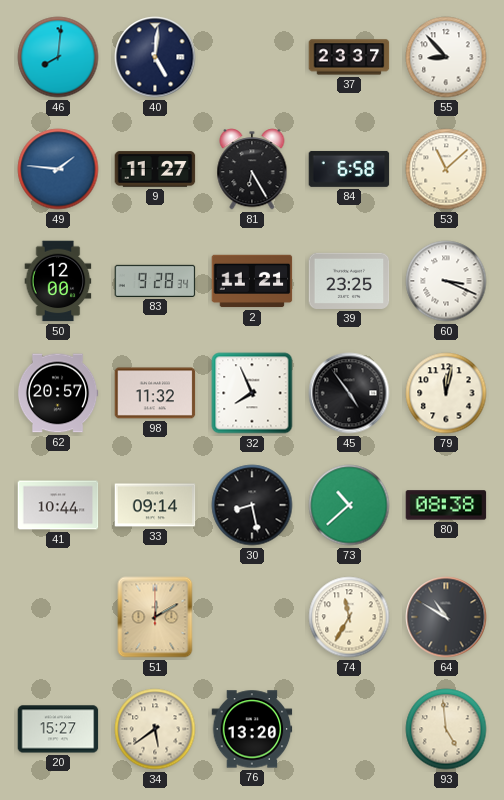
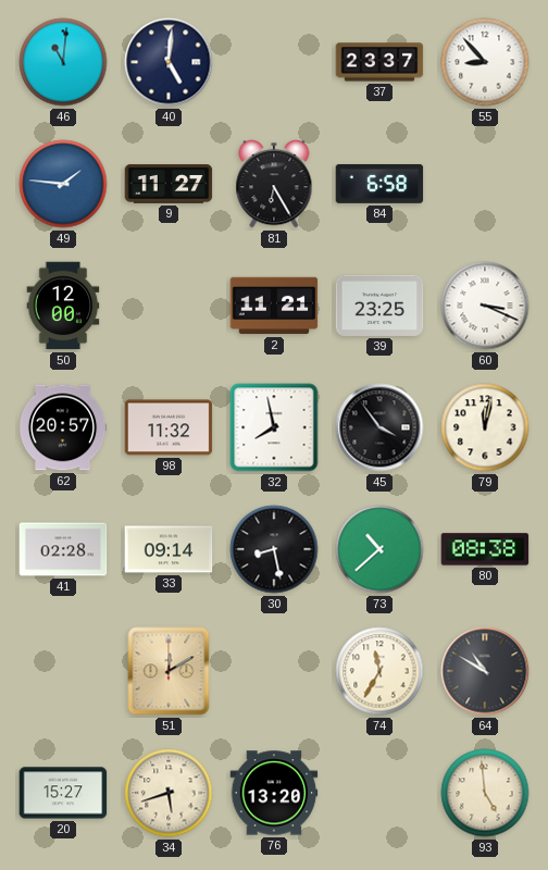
46: 8:01 -> 11:01 (63, 62)
53: 11:08 -> none (446, 169)
83: 9:28 -> none (155, 281)
32: 7:56 -> 7:58 (274, 427)
45: 4:54 -> 3:54 (379, 427)
41: 10:44 -> 02:28 (63, 549)
34: 5:39 -> 5:42 (169, 793)
